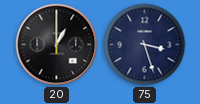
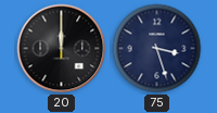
20: 1:00 -> 12:00 (62, 49)
